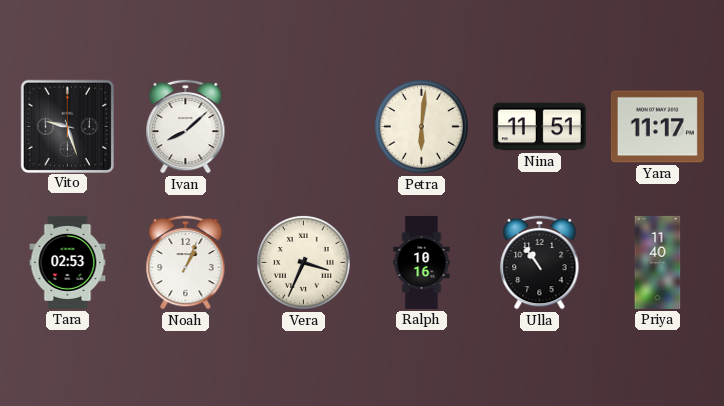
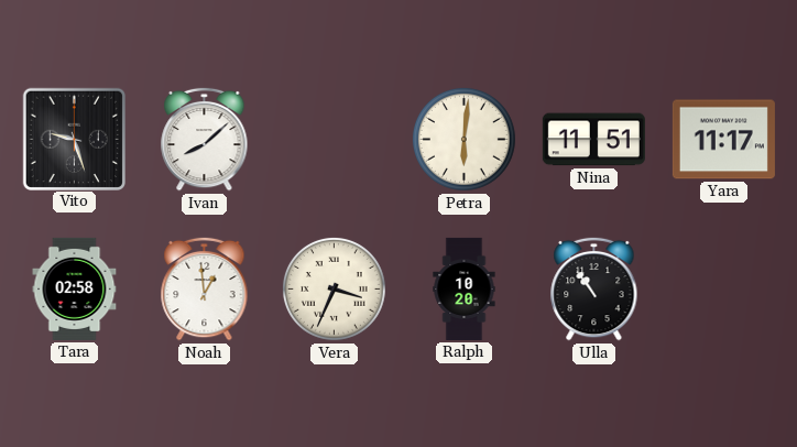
Tara: 02:53 -> 02:58 (75, 288)
Noah: 1:04 -> 12:59 (205, 288)
Ralph: 10:16 -> 10:20 (465, 288)
Priya: 11:40 -> none (658, 262)
